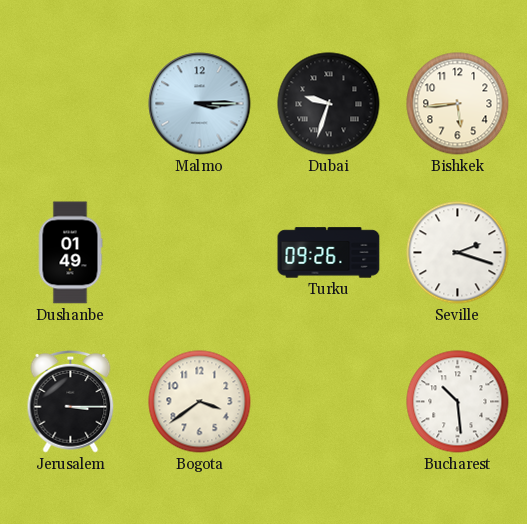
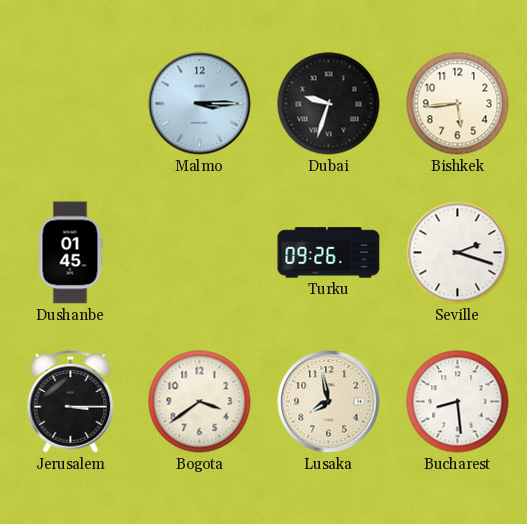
Dushanbe: 01:49 -> 01:45 (70, 253)
Lusaka: none -> 7:58 (329, 402)
Bucharest: 10:29 -> 8:29 (458, 402)
